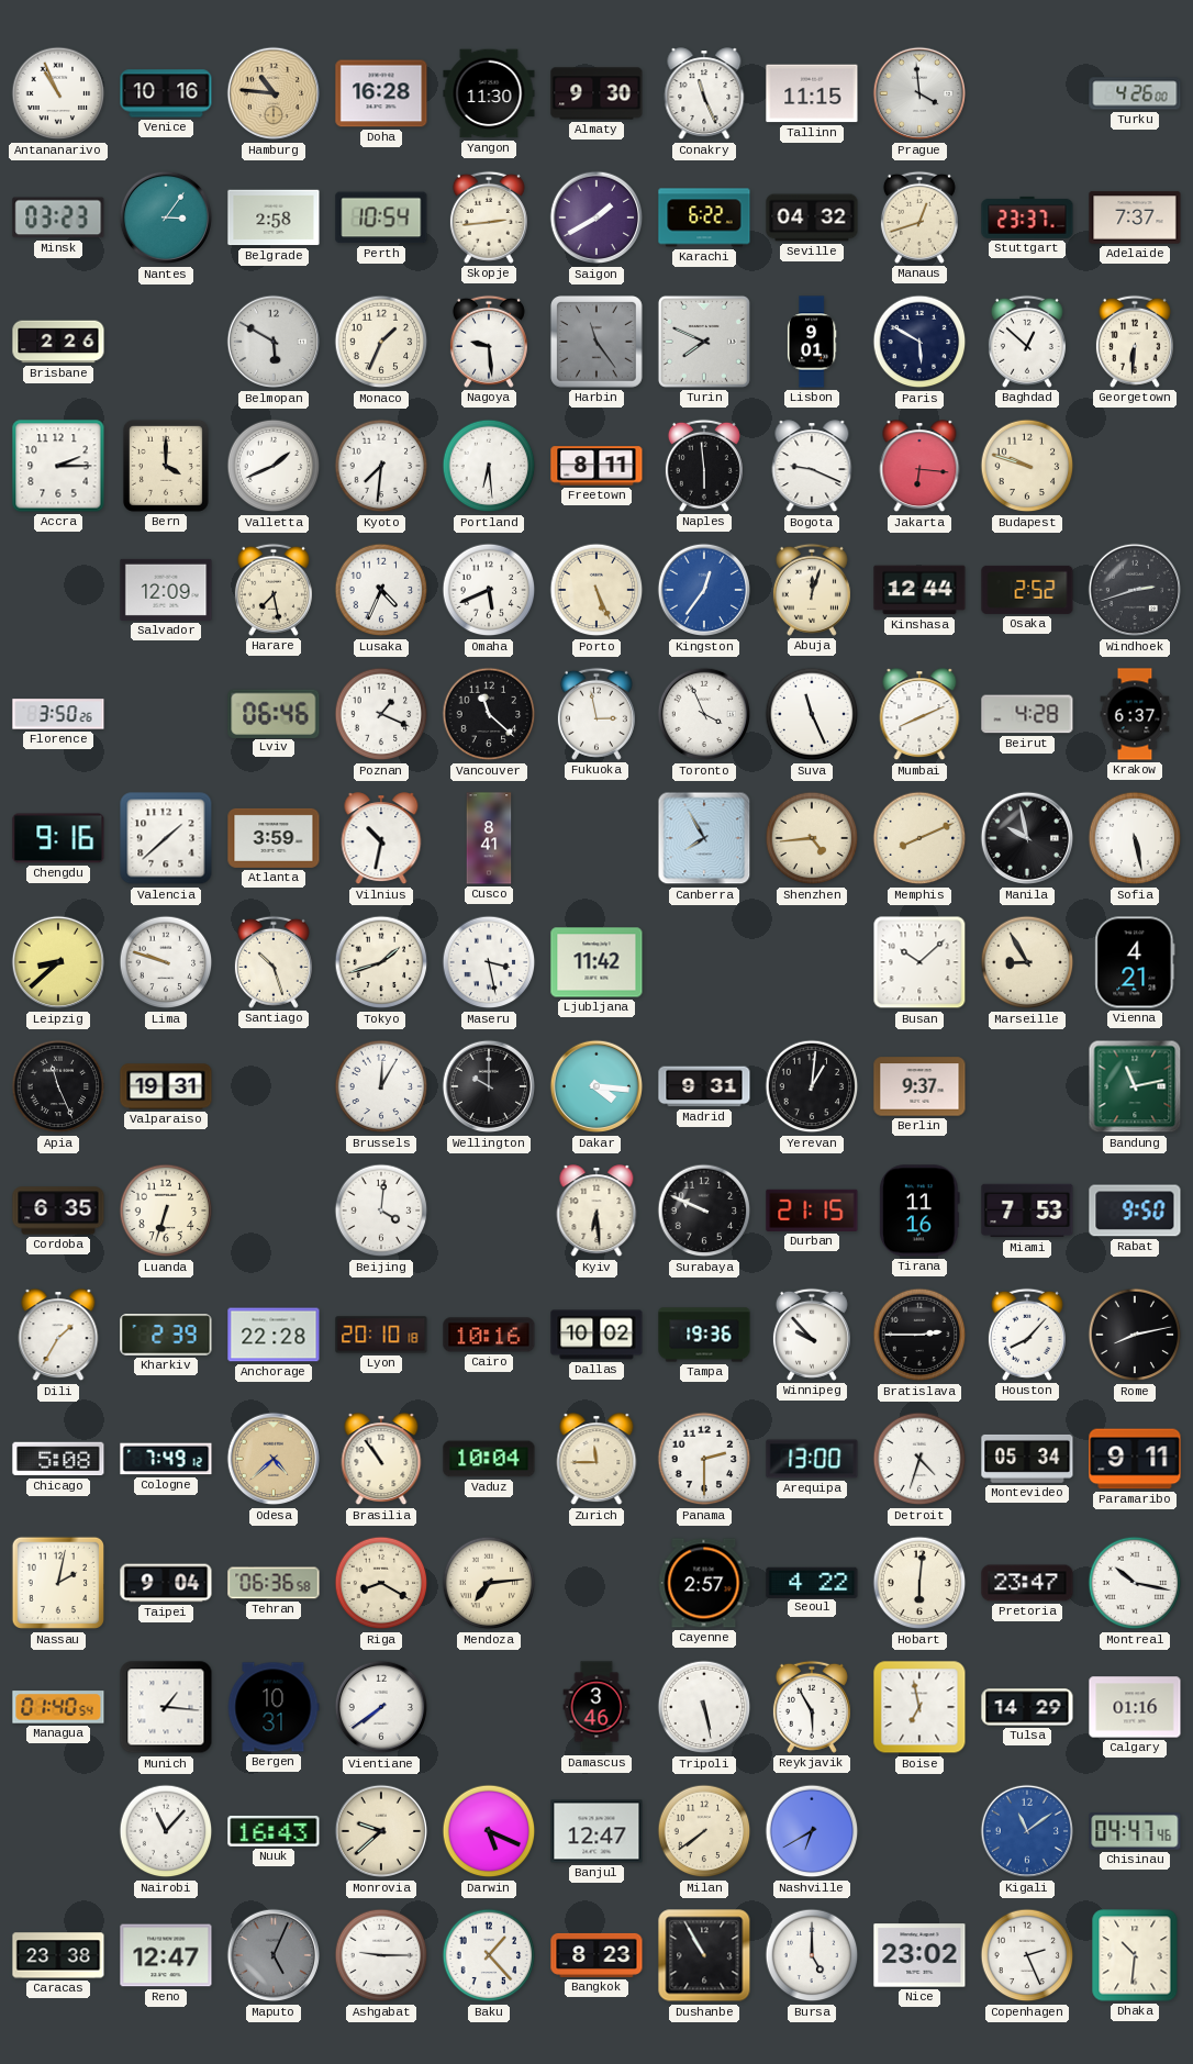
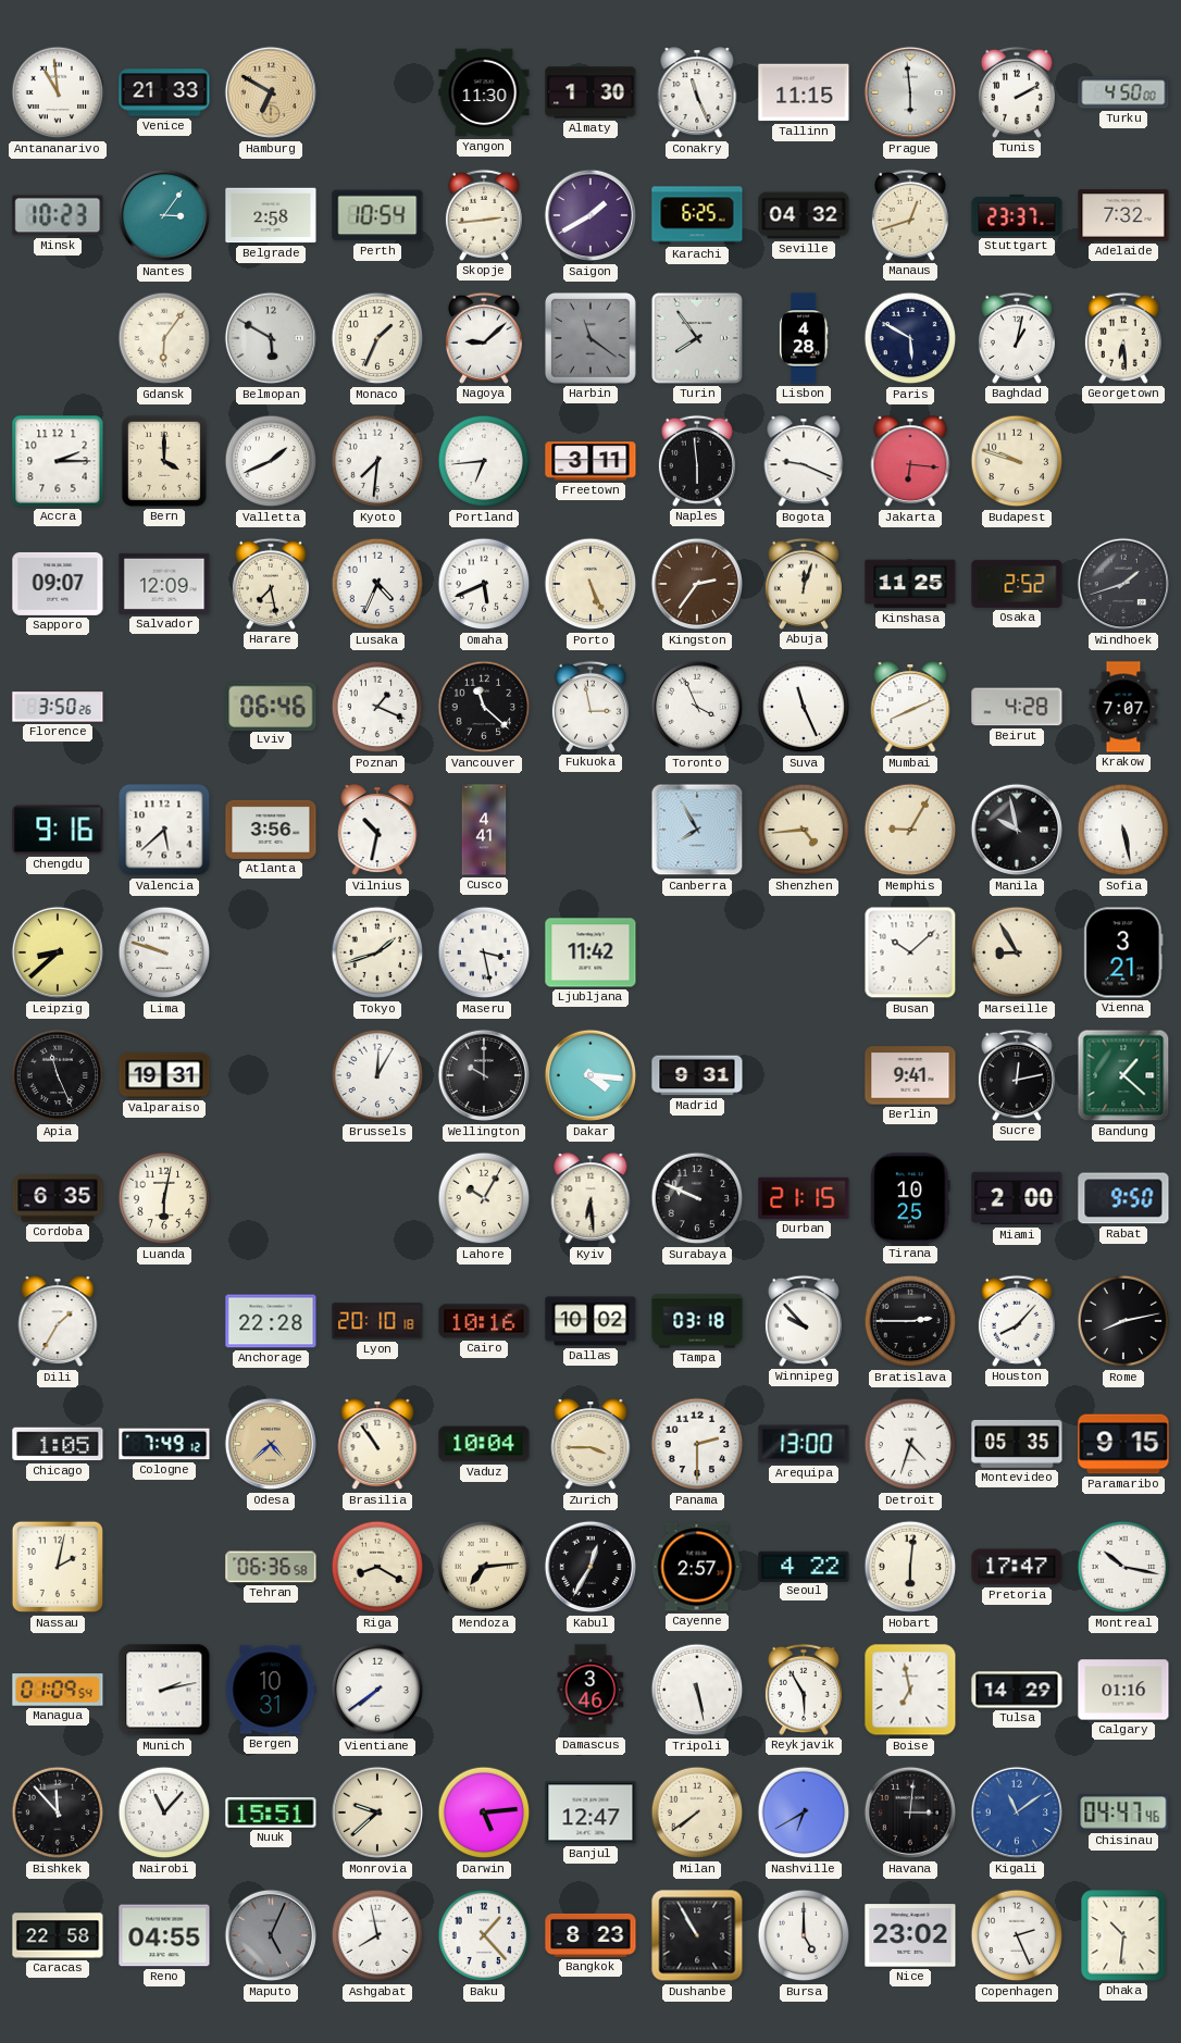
Antananarivo: 10:56 -> 10:59 (58, 92)
Venice: 10:16 -> 21:33 (164, 92)
Hamburg: 10:46 -> 6:50 (271, 92)
Doha: 16:28 -> none (381, 93)
Almaty: 9:30 -> 1:30 (590, 92)
Prague: 3:59 -> 5:59 (910, 92)
Tunis: none -> 2:10 (1017, 92)
Turku: 4:26 -> 4:50 (1123, 92)
Minsk: 03:23 -> 10:23 (58, 215)
Karachi: 6:22 -> 6:25 (697, 215)
Adelaide: 7:37 -> 7:32 (1123, 215)
Brisbane: 2:26 -> none (58, 342)
Gdansk: none -> 6:06 (164, 338)
Nagoya: 9:29 -> 9:08 (484, 338)
Harbin: 11:24 -> 11:21 (592, 339)
Turin: 7:49 -> 7:54 (697, 338)
Lisbon: 9:01 -> 4:28 (804, 338)
Baghdad: 12:52 -> 1:02 (1017, 338)
Georgetown: 6:31 -> 6:29 (1123, 338)
Portland: 6:29 -> 6:44 (484, 461)
Freetown: 8:11 -> 3:11 (590, 461)
Sapporo: none -> 09:07 (58, 584)
Kingston: 12:36 -> 2:36 (697, 584)
Kingston dial: blue -> brown (697, 584)
Kinshasa: 12:44 -> 11:25 (910, 584)
Windhoek: 2:42 -> 1:42 (1123, 584)
Krakow: 6:37 -> 7:07 (1123, 707)
Valencia: 1:38 -> 5:38 (164, 830)
Atlanta: 3:59 -> 3:56 (271, 830)
Cusco: 8:41 -> 4:41 (484, 830)
Memphis: 8:11 -> 9:05 (910, 830)
Santiago: 10:27 -> none (274, 962)
Vienna: 4:21 -> 3:21 (1123, 952)
Yerevan: 1:01 -> none (812, 1086)
Berlin: 9:37 -> 9:41 (910, 1075)
Sucre: none -> 12:13 (1017, 1075)
Bandung: 11:13 -> 1:22 (1123, 1075)
Luanda: 6:33 -> 6:02 (164, 1198)
Beijing: 4:01 -> none (381, 1210)
Lahore: none -> 10:05 (484, 1198)
Tirana: 11:16 -> 10:25 (911, 1198)
Miami: 7:53 -> 2:00 (1017, 1198)
Kharkiv: 2:39 -> none (166, 1335)
Tampa: 19:36 -> 03:18 (697, 1321)
Chicago: 5:08 -> 1:05 (58, 1444)
Zurich: 11:45 -> 3:45 (590, 1445)
Montevideo: 05:34 -> 05:35 (1017, 1444)
Paramaribo: 9:11 -> 9:15 (1123, 1444)
Taipei: 9:04 -> none (166, 1583)
Kabul: none -> 12:35 (590, 1567)
Pretoria: 23:47 -> 17:47 (1017, 1567)
Managua: 01:40 -> 01:09 (58, 1690)
Munich: 1:16 -> 2:13 (164, 1690)
Bishkek: none -> 11:53 (58, 1812)
Nuuk: 16:43 -> 15:51 (271, 1812)
Darwin: 5:19 -> 5:14 (484, 1812)
Havana: none -> 3:01 (910, 1812)
Caracas: 23:38 -> 22:58 (58, 1935)
Reno: 12:47 -> 04:55 (164, 1935)
Ashgabat: 9:15 -> 7:58 (377, 1935)
